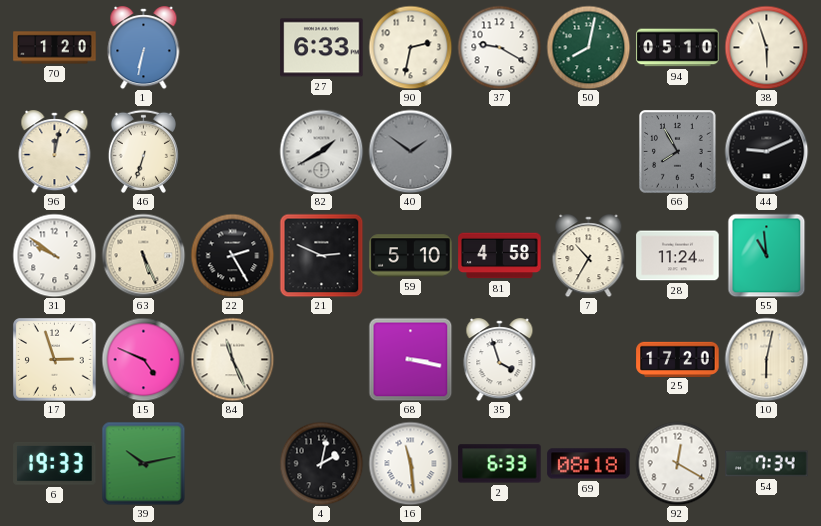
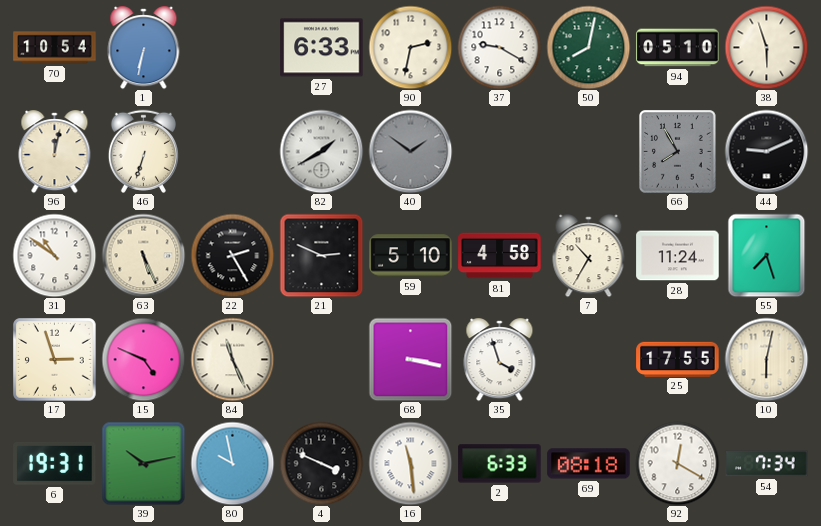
70: 1:20 -> 10:54 (55, 48)
31: 9:51 -> 10:51 (54, 255)
55: 10:59 -> 7:27 (767, 255)
25: 17:20 -> 17:55 (678, 359)
6: 19:33 -> 19:31 (55, 464)
80: none -> 9:58 (232, 463)
4: 2:02 -> 3:49 (321, 463)
